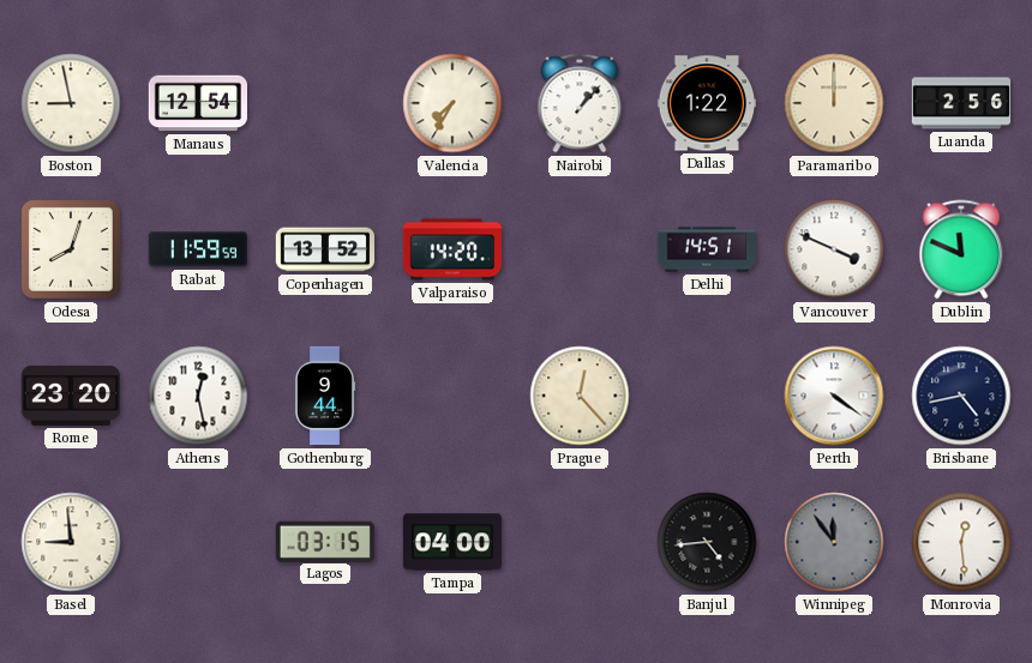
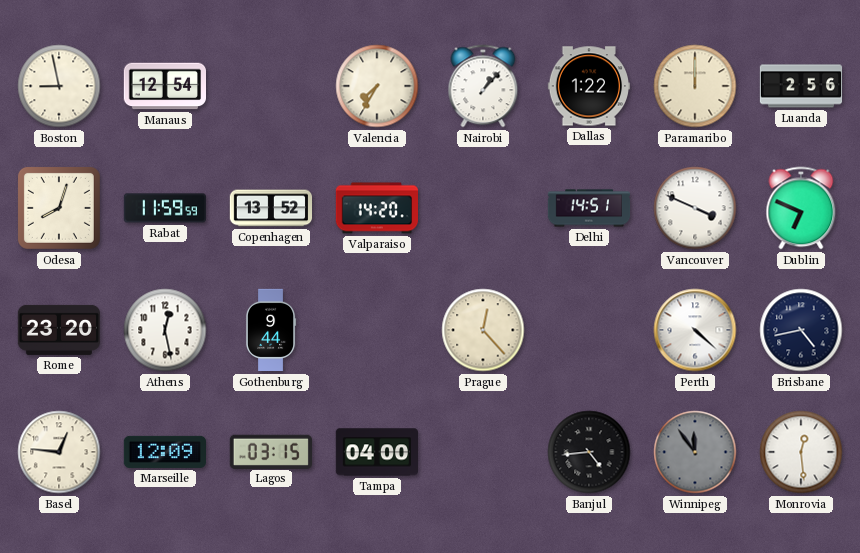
Dublin: 11:49 -> 6:49 (801, 208)
Perth: 4:21 -> 4:22 (695, 330)
Basel: 8:59 -> 12:46 (59, 452)
Marseille: none -> 12:09 (164, 452)
